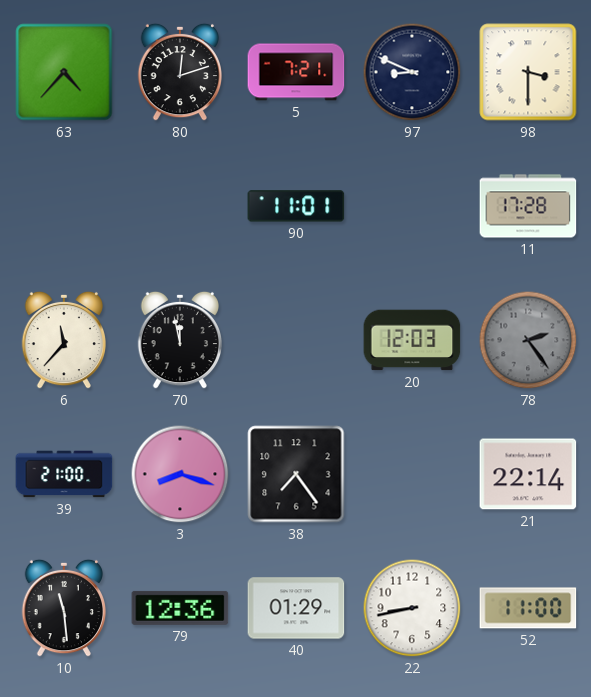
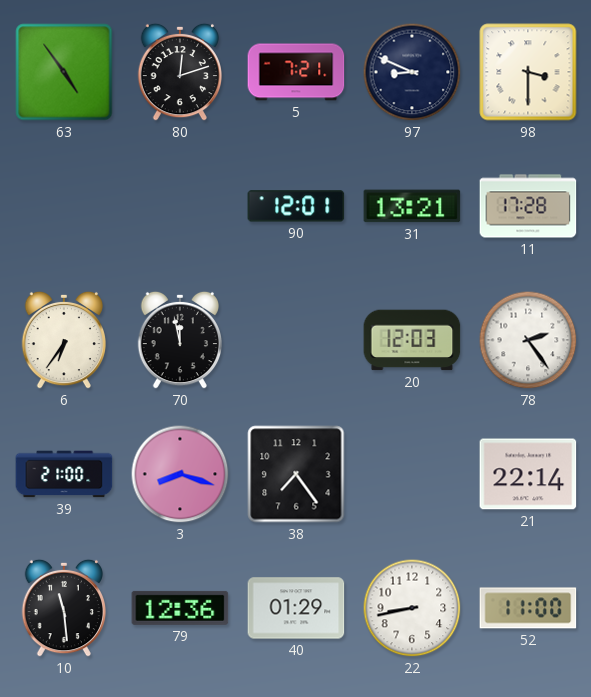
63: 4:37 -> 4:54 (64, 72)
90: 11:01 -> 12:01 (296, 206)
31: none -> 13:21 (412, 206)
6: 11:37 -> 6:36 (63, 340)
78 dial: grey -> white (528, 340)
